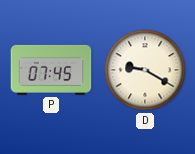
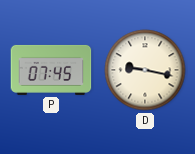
D: 9:20 -> 9:17 (145, 70)
